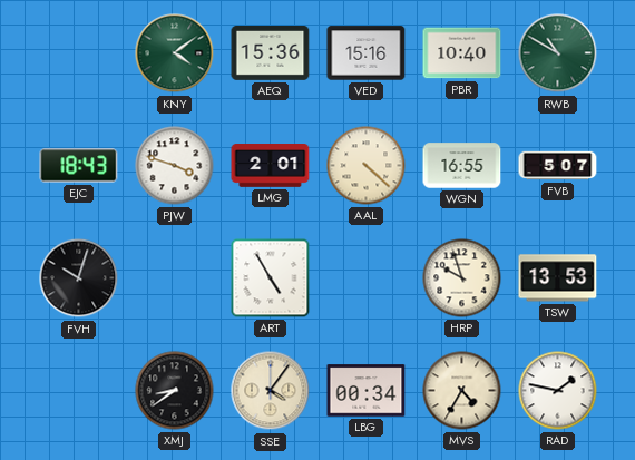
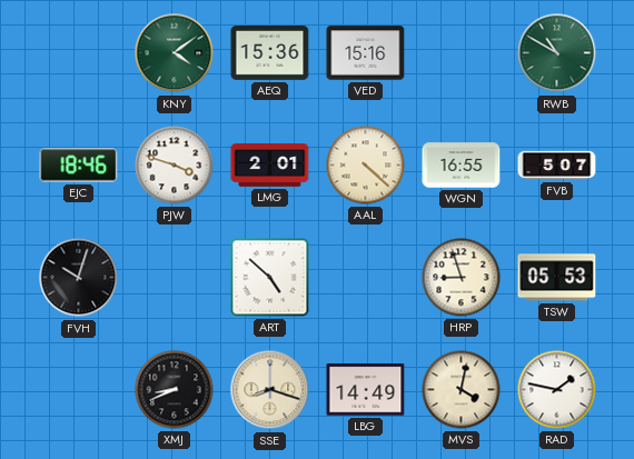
PBR: 10:40 -> none (462, 53)
EJC: 18:43 -> 18:46 (79, 166)
ART: 4:55 -> 4:52 (270, 278)
HRP: 9:57 -> 8:57 (462, 278)
TSW: 13:53 -> 05:53 (557, 278)
XMJ: 8:39 -> 8:41 (175, 390)
SSE: 4:06 -> 8:18 (270, 390)
LBG: 00:34 -> 14:49 (366, 390)
MVS: 4:35 -> 4:02 (462, 390)
